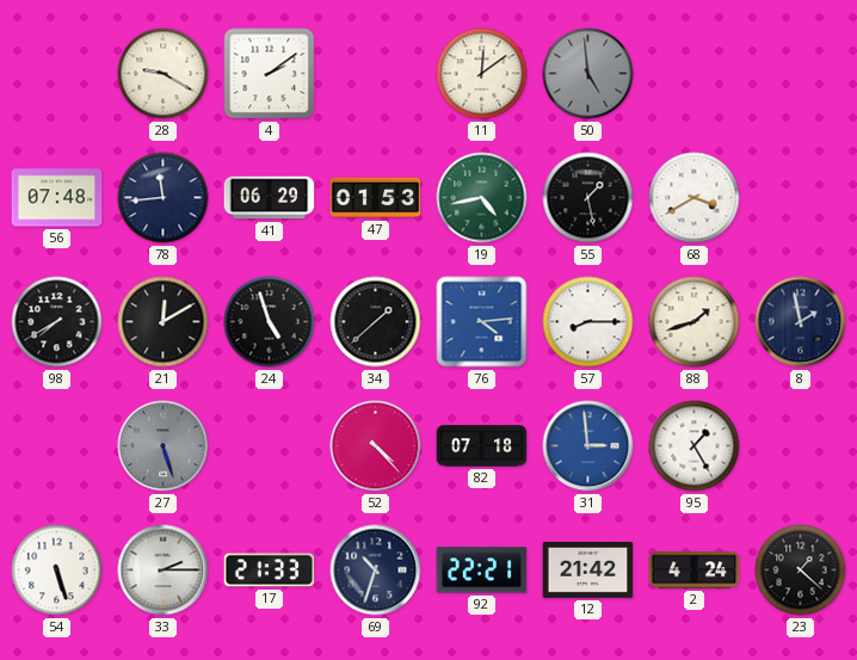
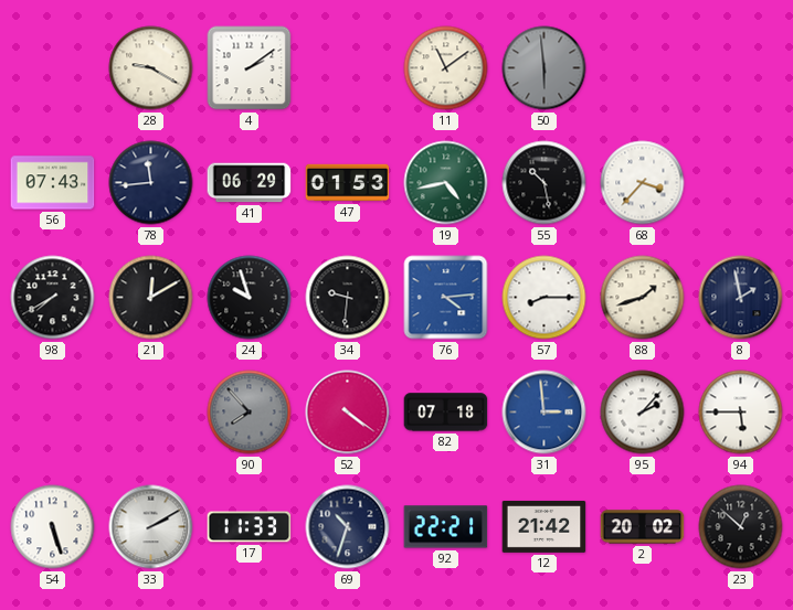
11: 12:09 -> 11:09 (446, 68)
50: 4:59 -> 5:59 (544, 68)
56: 07:48 -> 07:43 (53, 183)
55: 1:28 -> 10:28 (544, 183)
68: 3:40 -> 3:37 (643, 183)
24: 4:57 -> 9:57 (250, 298)
34: 1:38 -> 9:31 (348, 298)
27: 5:27 -> none (164, 446)
90: none -> 7:53 (250, 413)
52: 4:23 -> 4:21 (348, 413)
95: 1:25 -> 2:07 (643, 413)
94: none -> 5:45 (741, 413)
33: 2:15 -> 2:10 (151, 527)
17: 21:33 -> 11:33 (250, 527)
2: 4:24 -> 20:02 (643, 527)
23: 1:22 -> 12:52 (741, 527)
